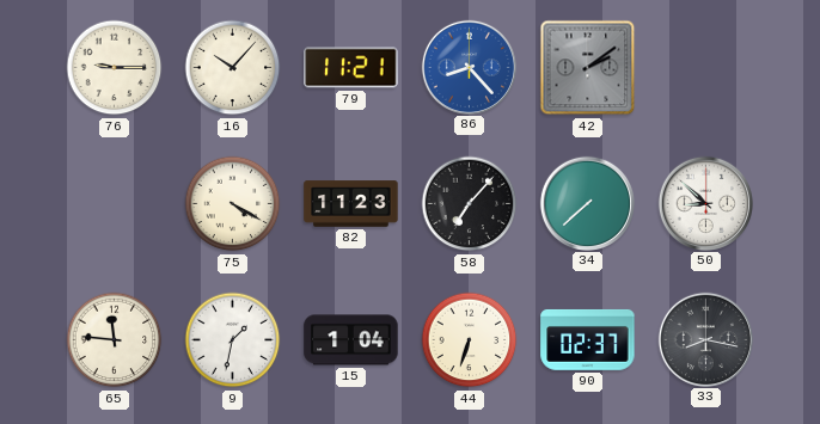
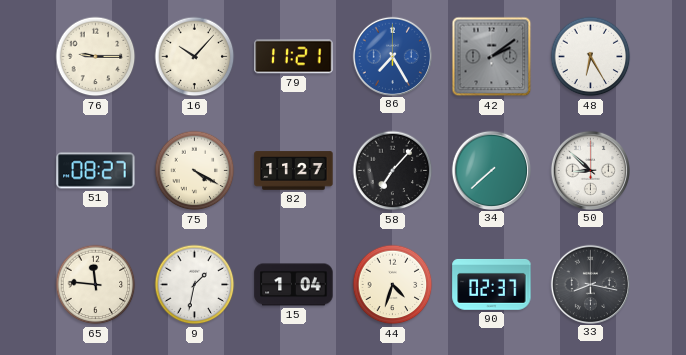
86: 8:23 -> 7:25 (392, 56)
48: none -> 6:25 (591, 57)
51: none -> 08:27 (96, 171)
82: 11:23 -> 11:27 (294, 171)
44: 6:33 -> 4:33 (393, 285)
